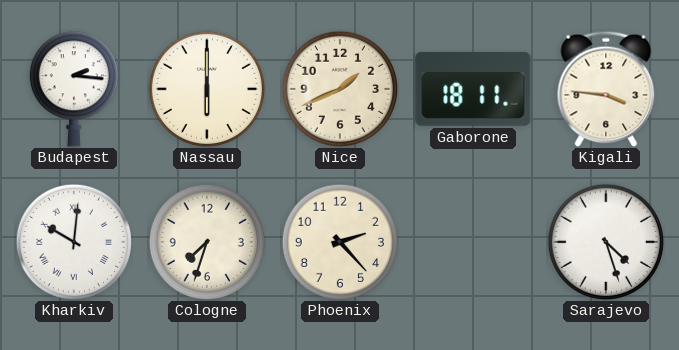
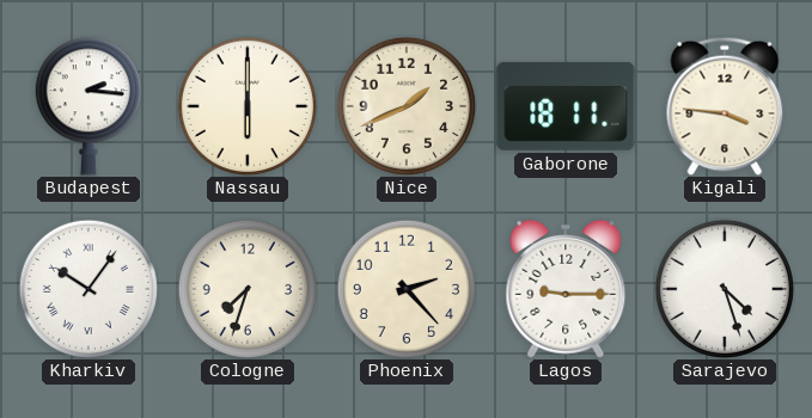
Kharkiv: 10:01 -> 10:06 (88, 289)
Lagos: none -> 9:15 (566, 289)
